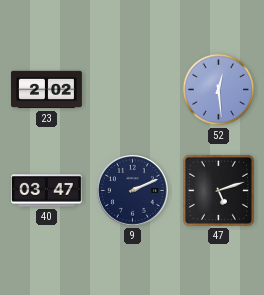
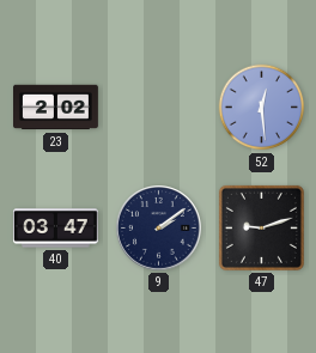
9: 2:11 -> 2:09 (159, 229)
47: 5:12 -> 9:12 (261, 227)
